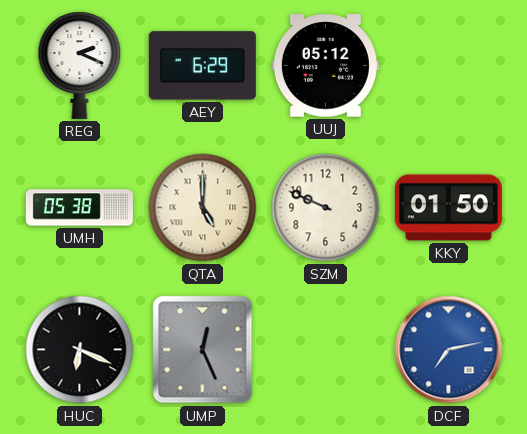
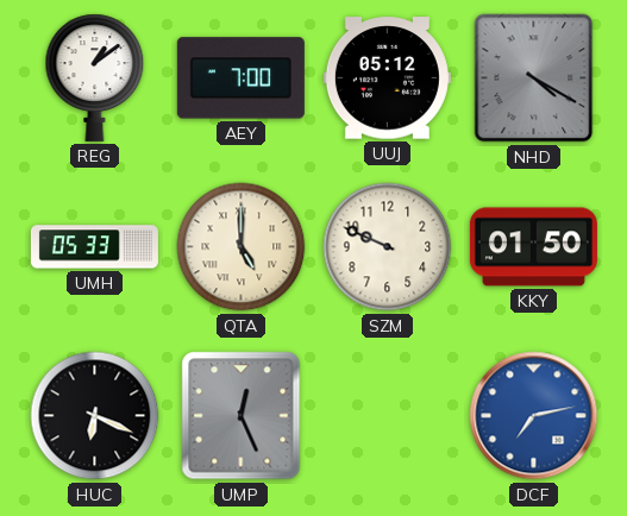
REG: 2:19 -> 1:09 (95, 77)
AEY: 6:29 -> 7:00 (240, 78)
NHD: none -> 4:20 (534, 78)
UMH: 05:38 -> 05:33 (94, 247)
